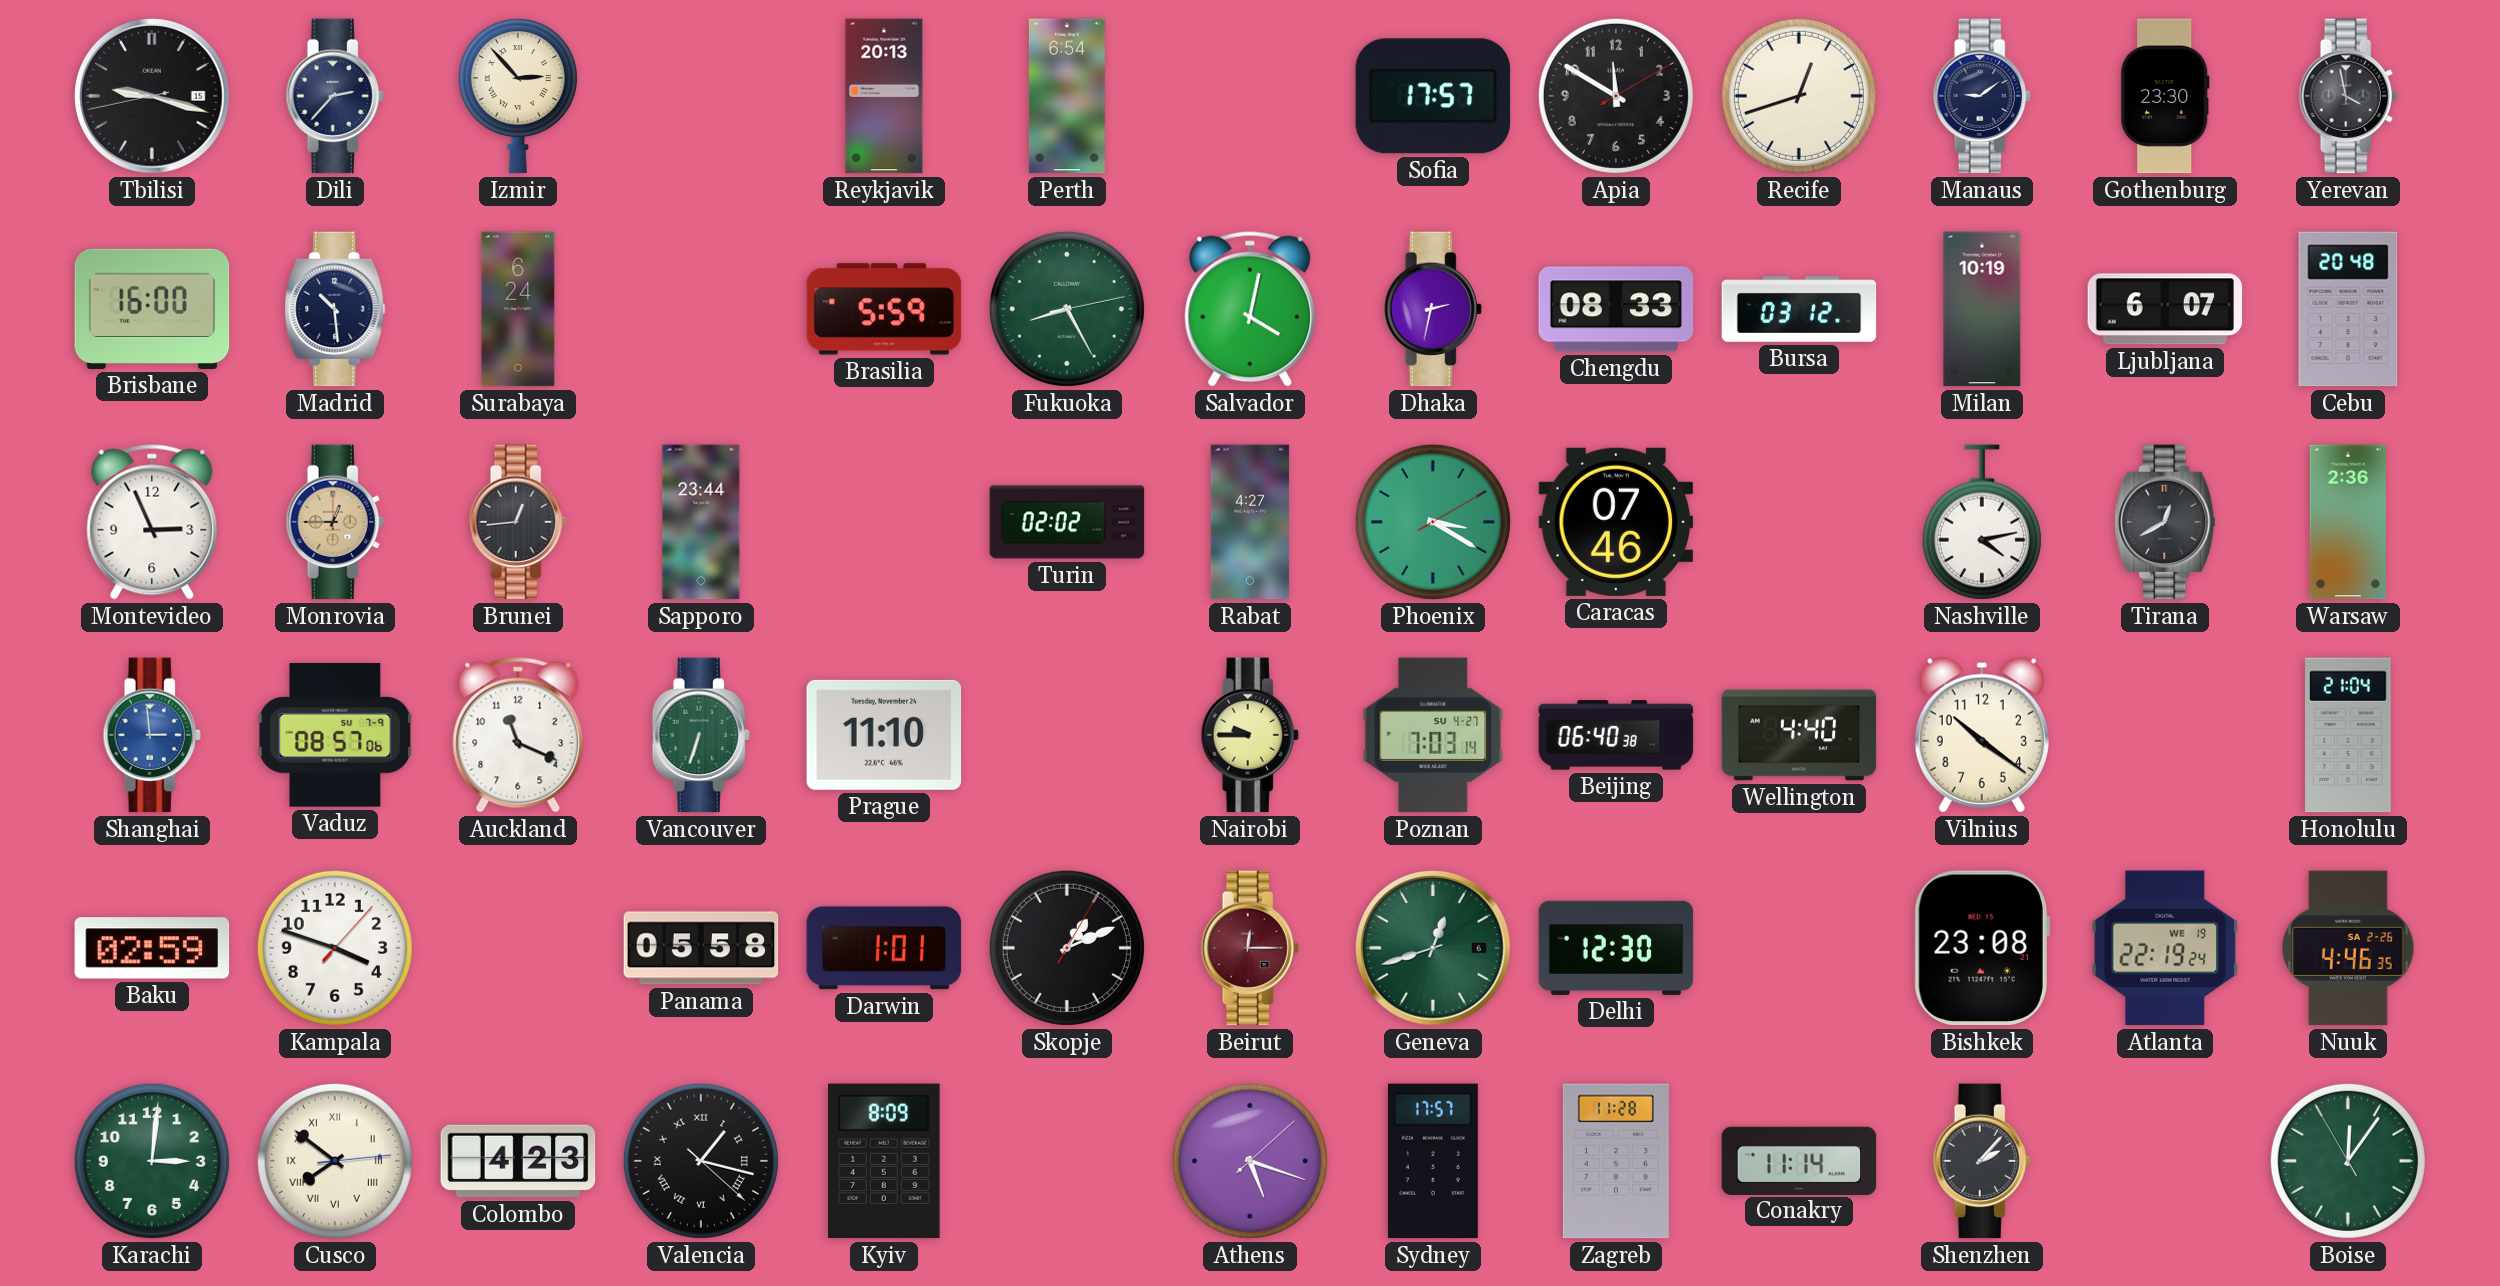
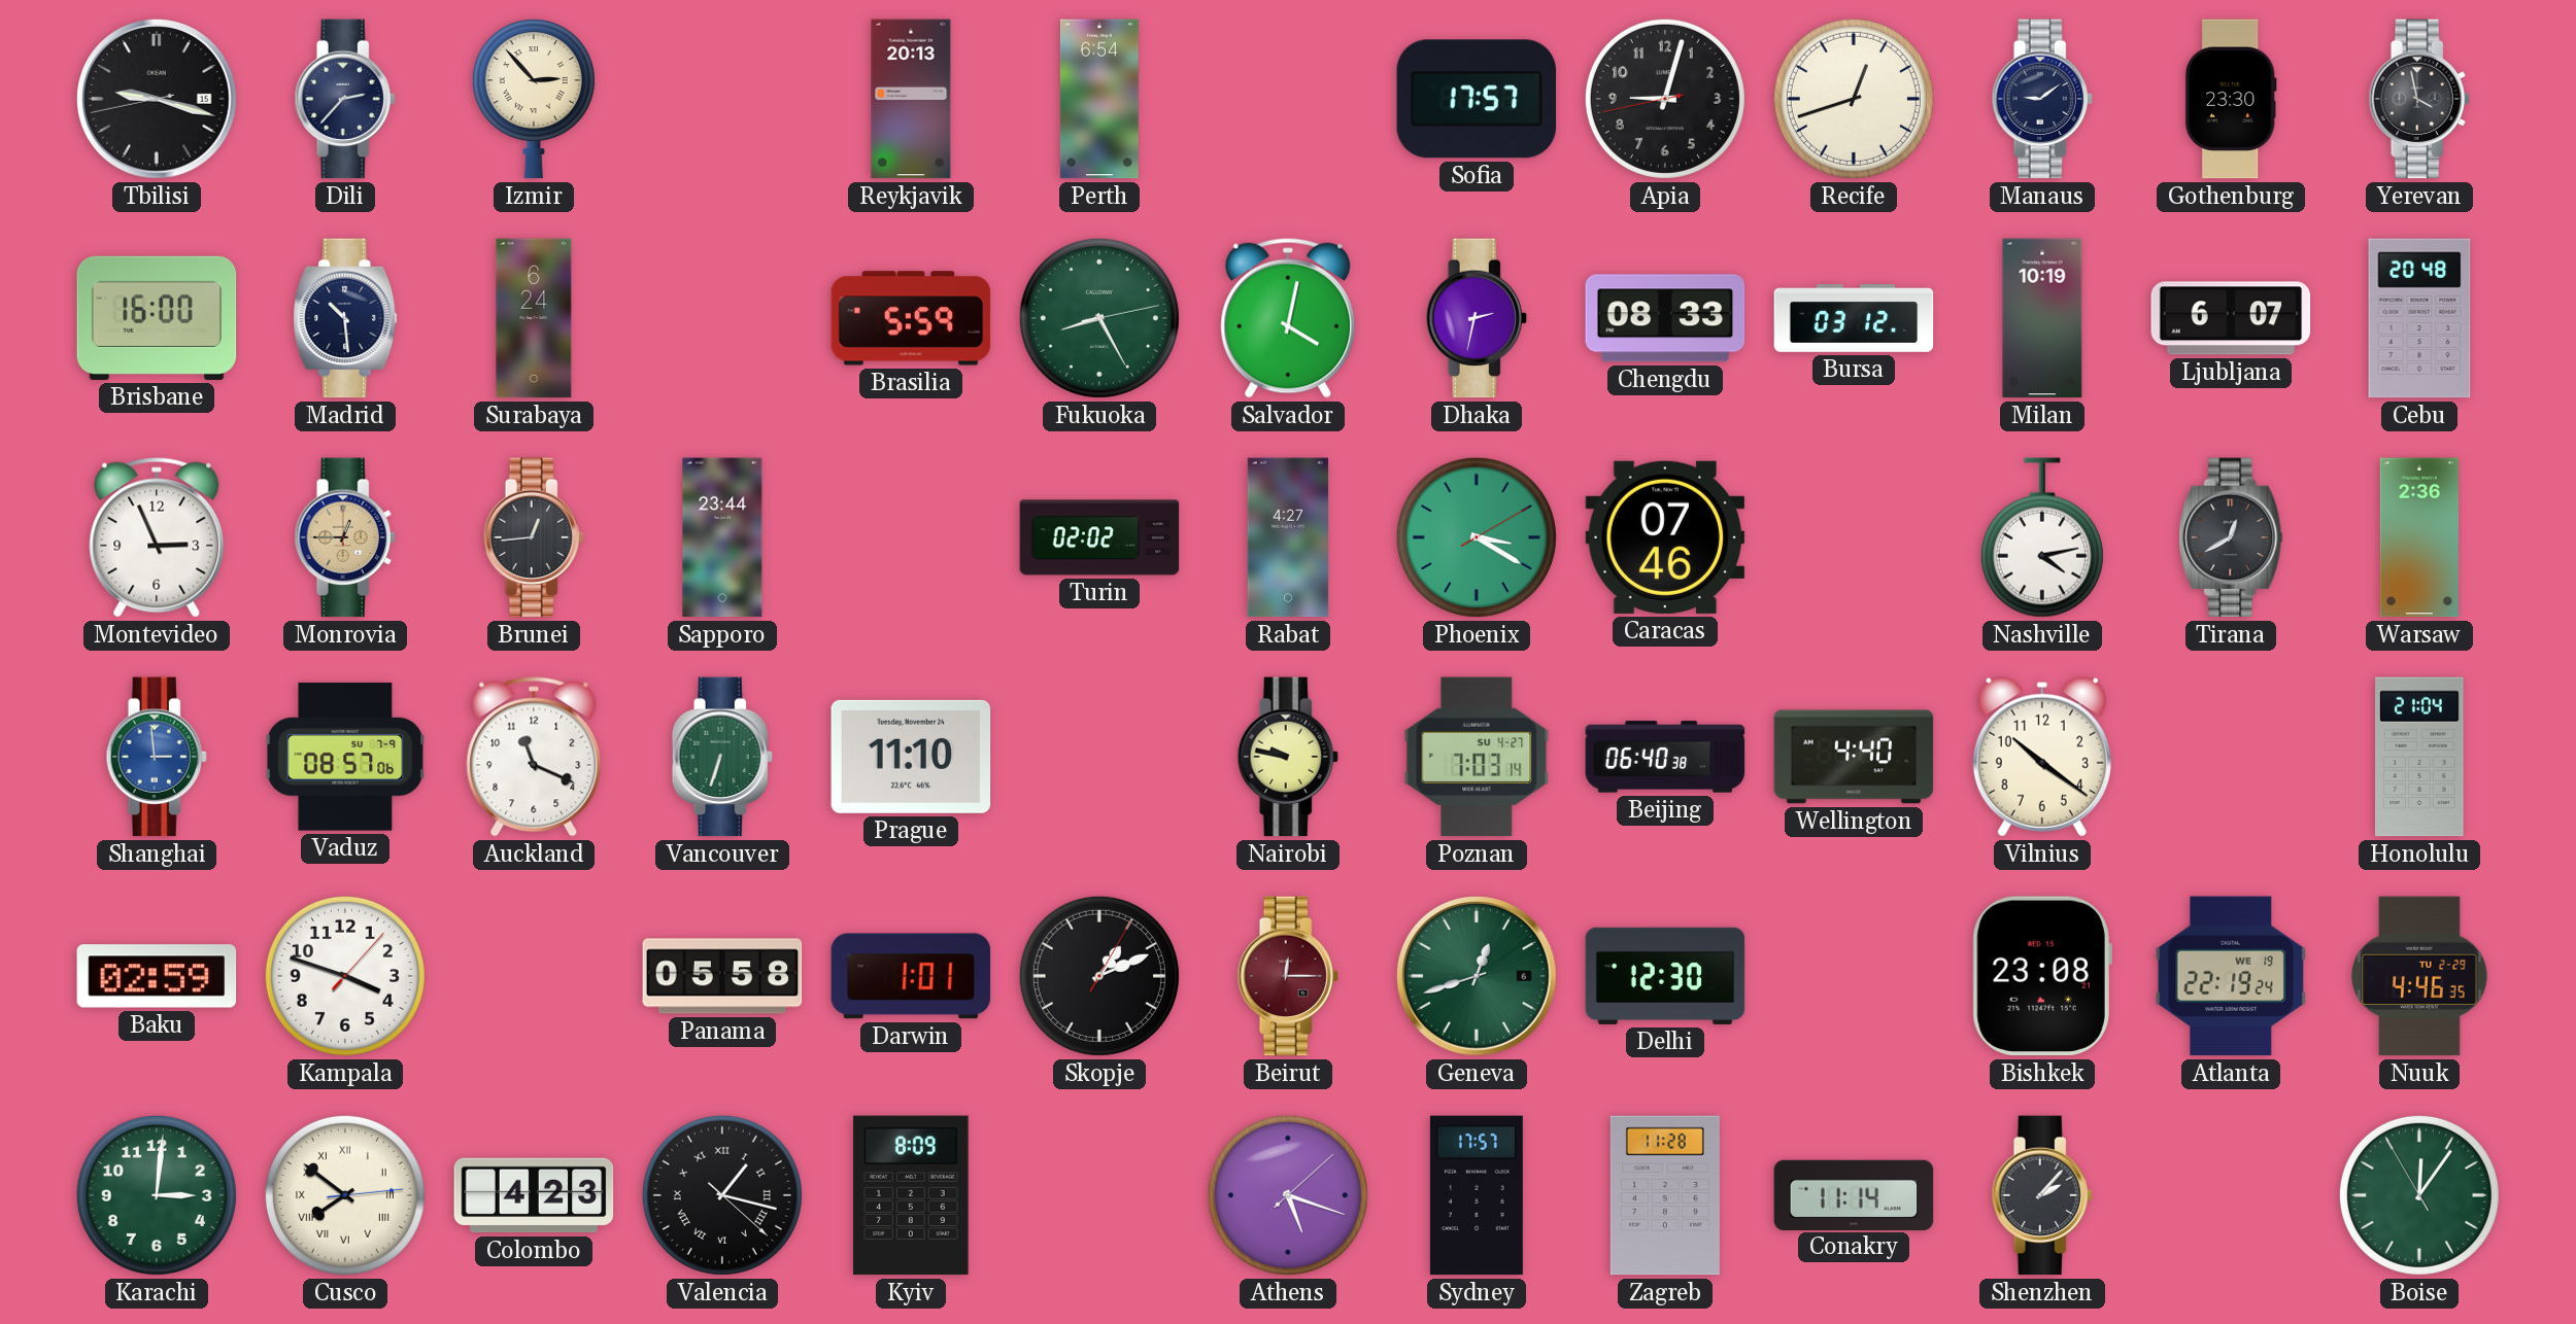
Apia: 11:50 -> 9:02 (1665, 99)
Nairobi: 9:45 -> 9:47 (1288, 757)
Nuuk date: SA 2-26 -> TU 2-29 (2419, 976)
